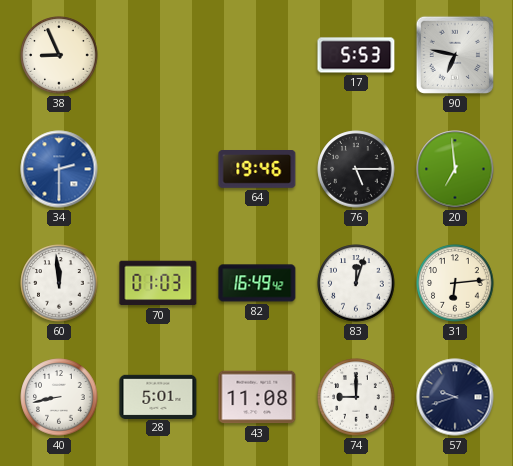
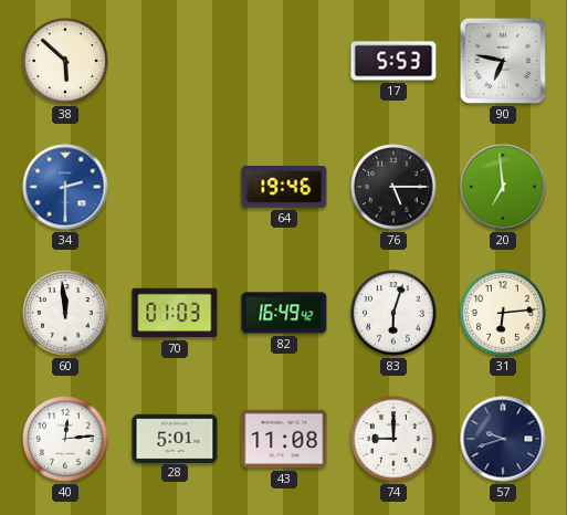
38: 8:56 -> 5:52 (65, 61)
83: 12:03 -> 6:03 (393, 313)
40: 8:43 -> 12:14 (65, 439)
